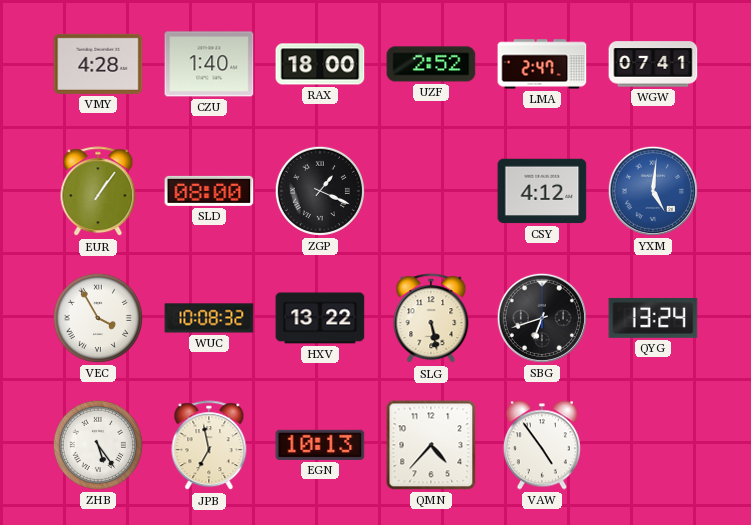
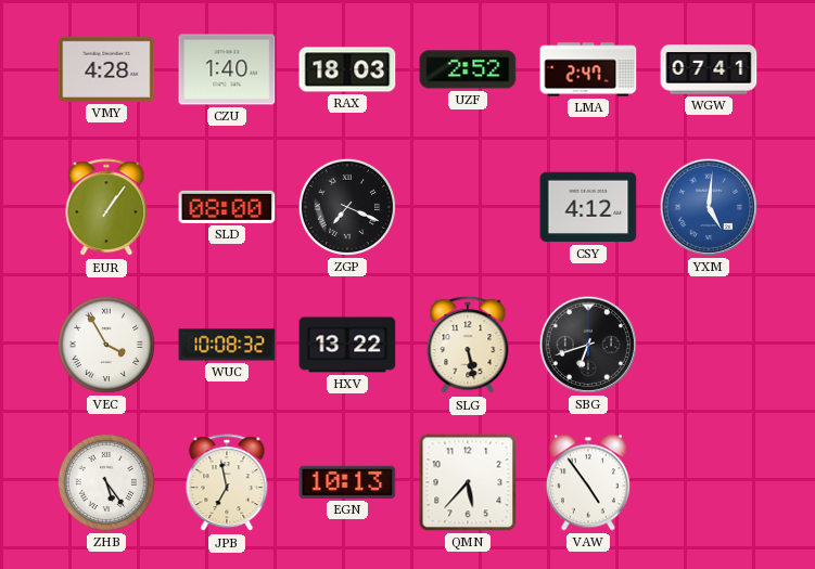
RAX: 18:00 -> 18:03 (347, 69)
ZGP: 1:19 -> 7:19 (347, 207)
QYG: 13:24 -> none (653, 318)
QMN: 4:37 -> 5:37 (468, 482)
